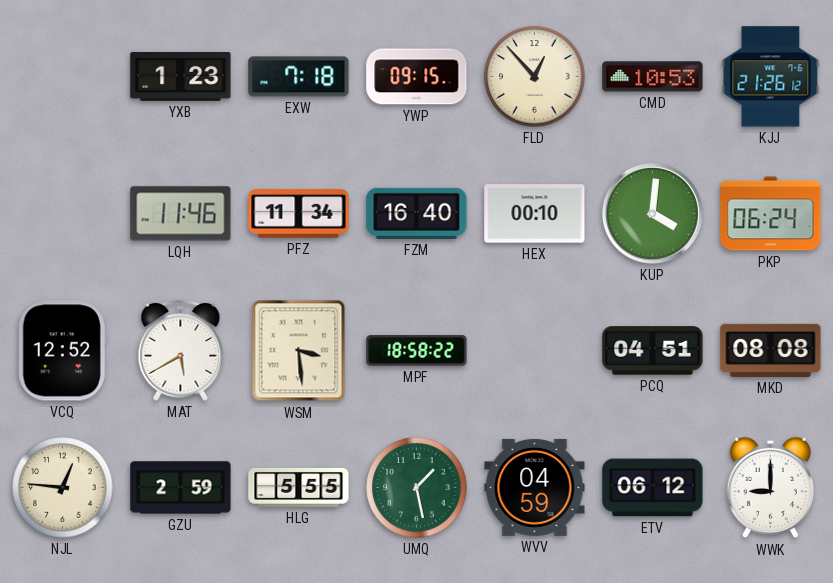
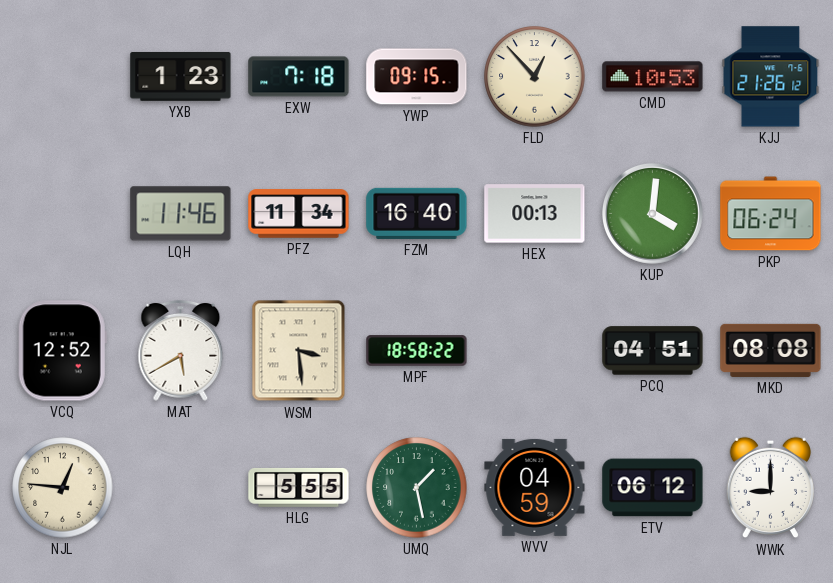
HEX: 00:10 -> 00:13 (535, 214)
GZU: 2:59 -> none (181, 488)
